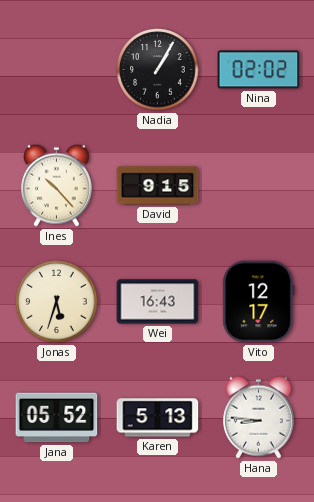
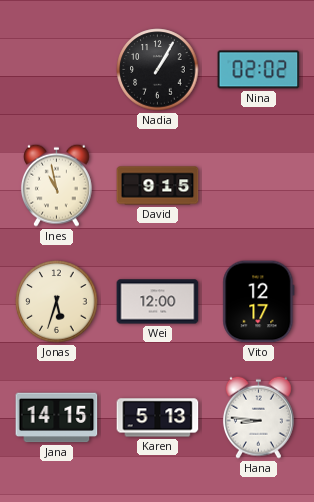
Ines: 10:23 -> 10:58 (56, 185)
Wei: 16:43 -> 12:00 (158, 302)
Jana: 05:52 -> 14:15 (57, 418)
